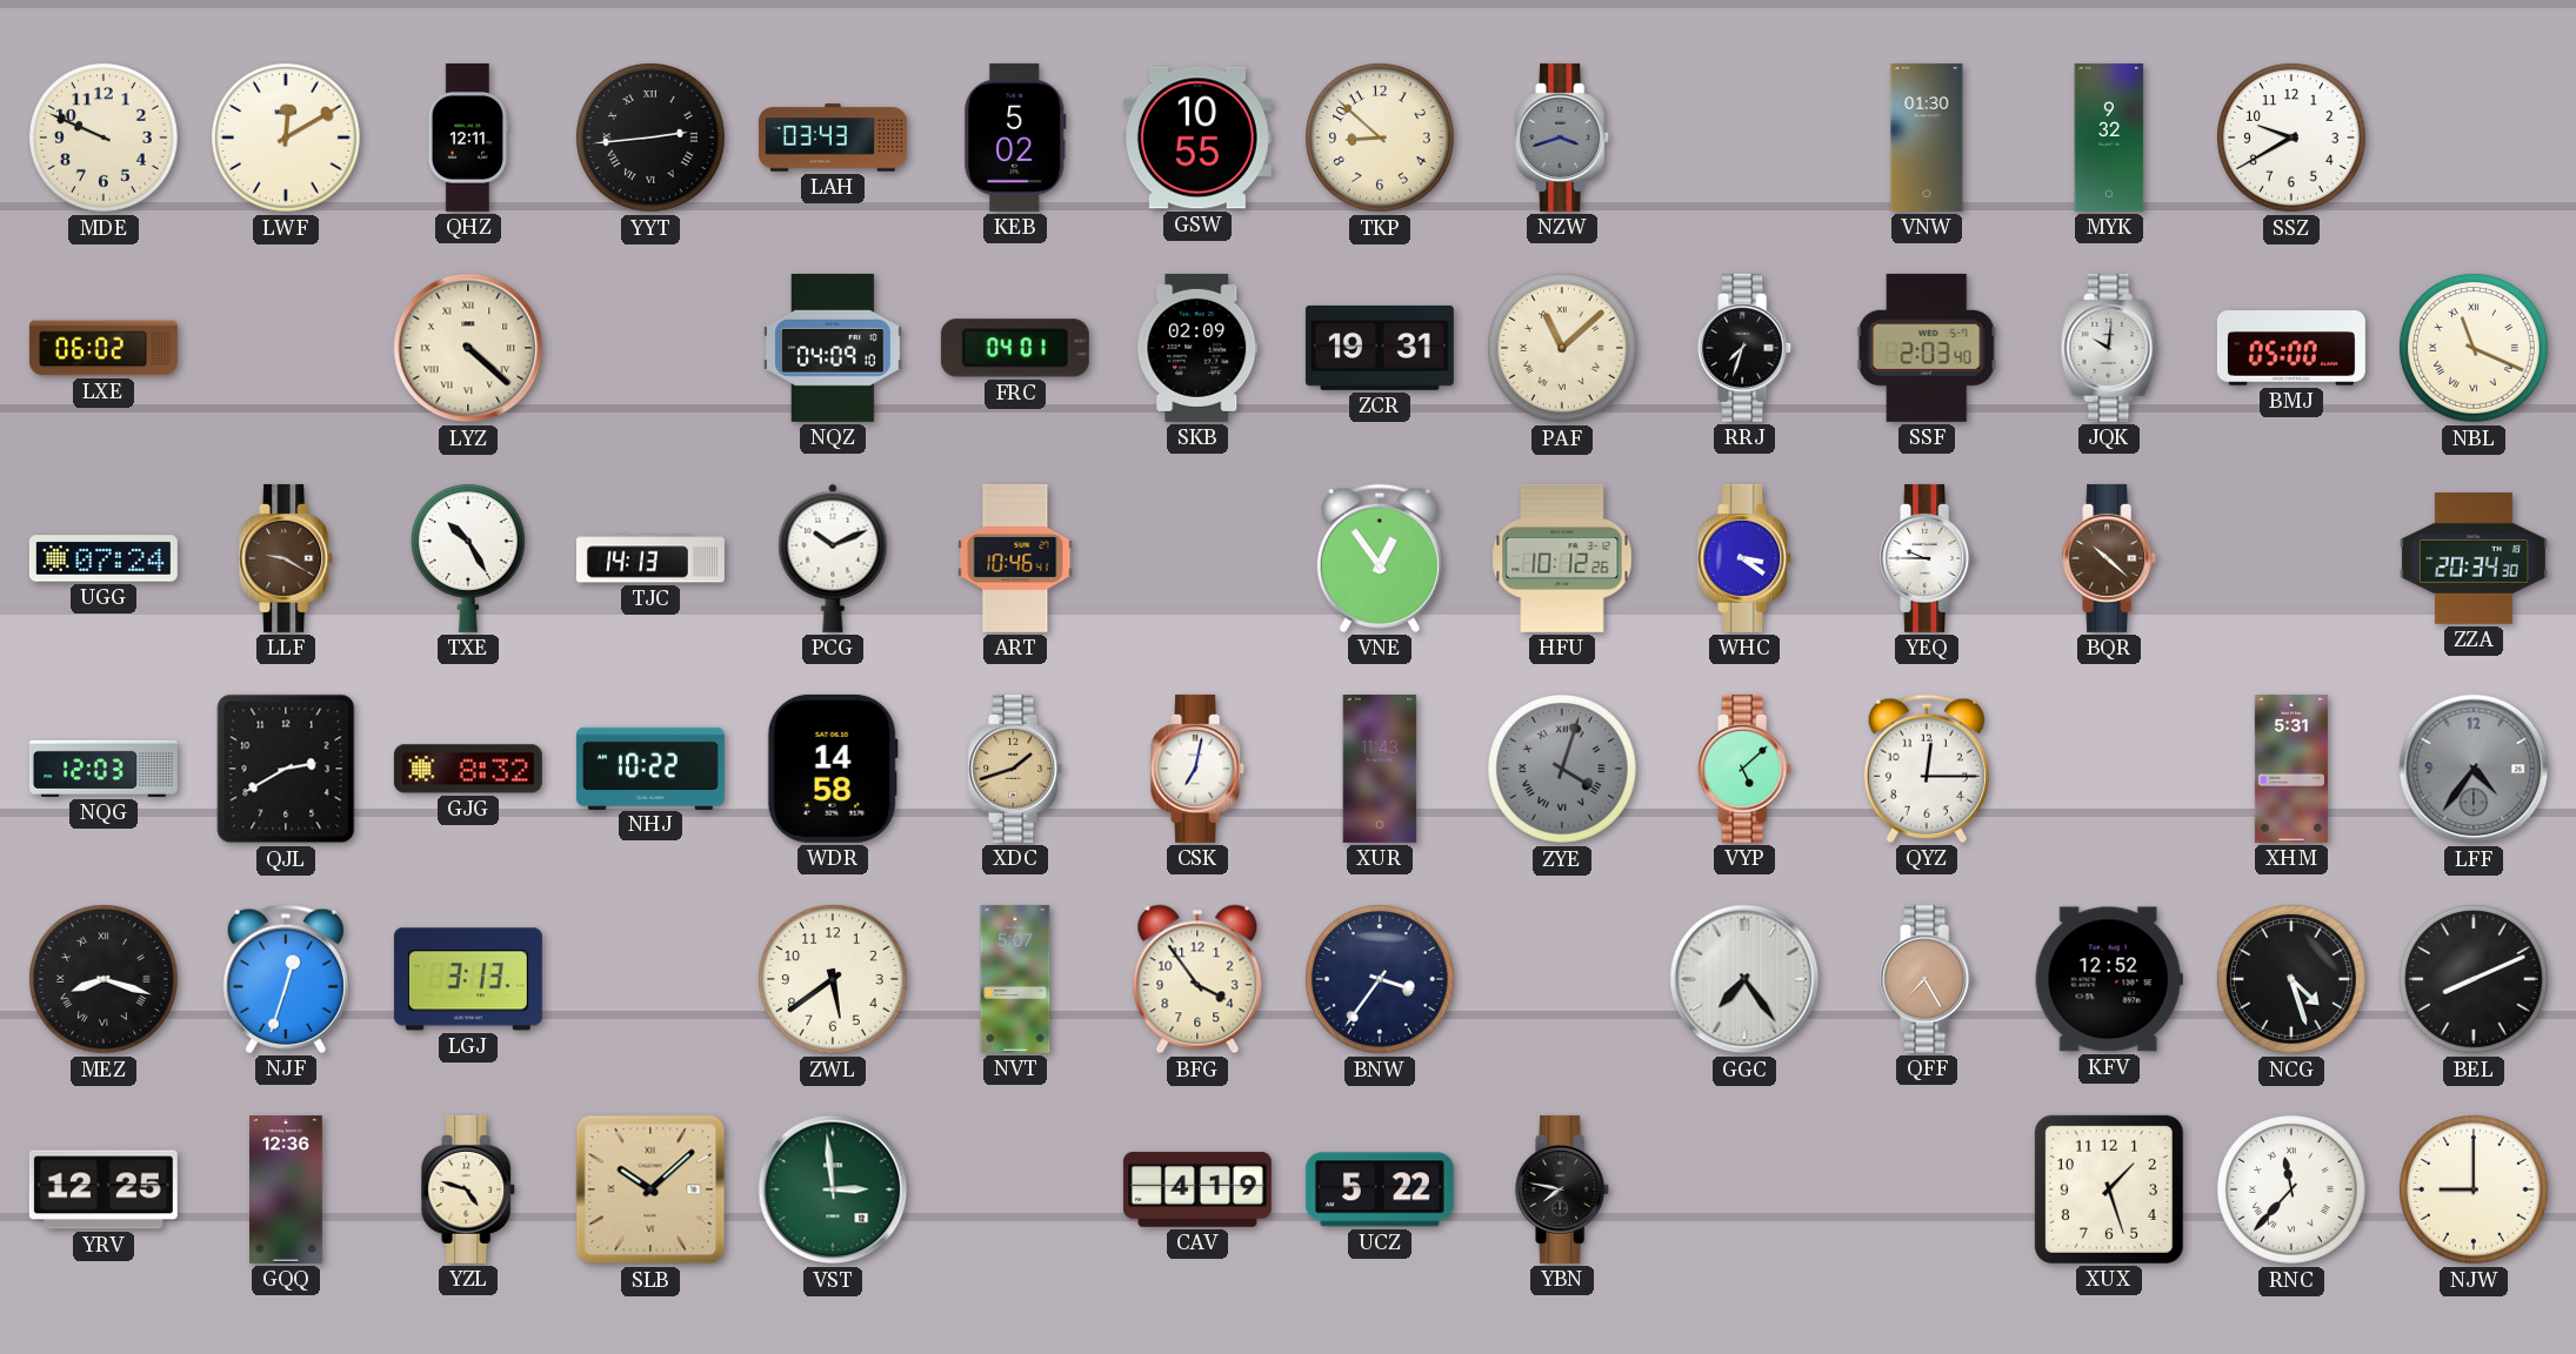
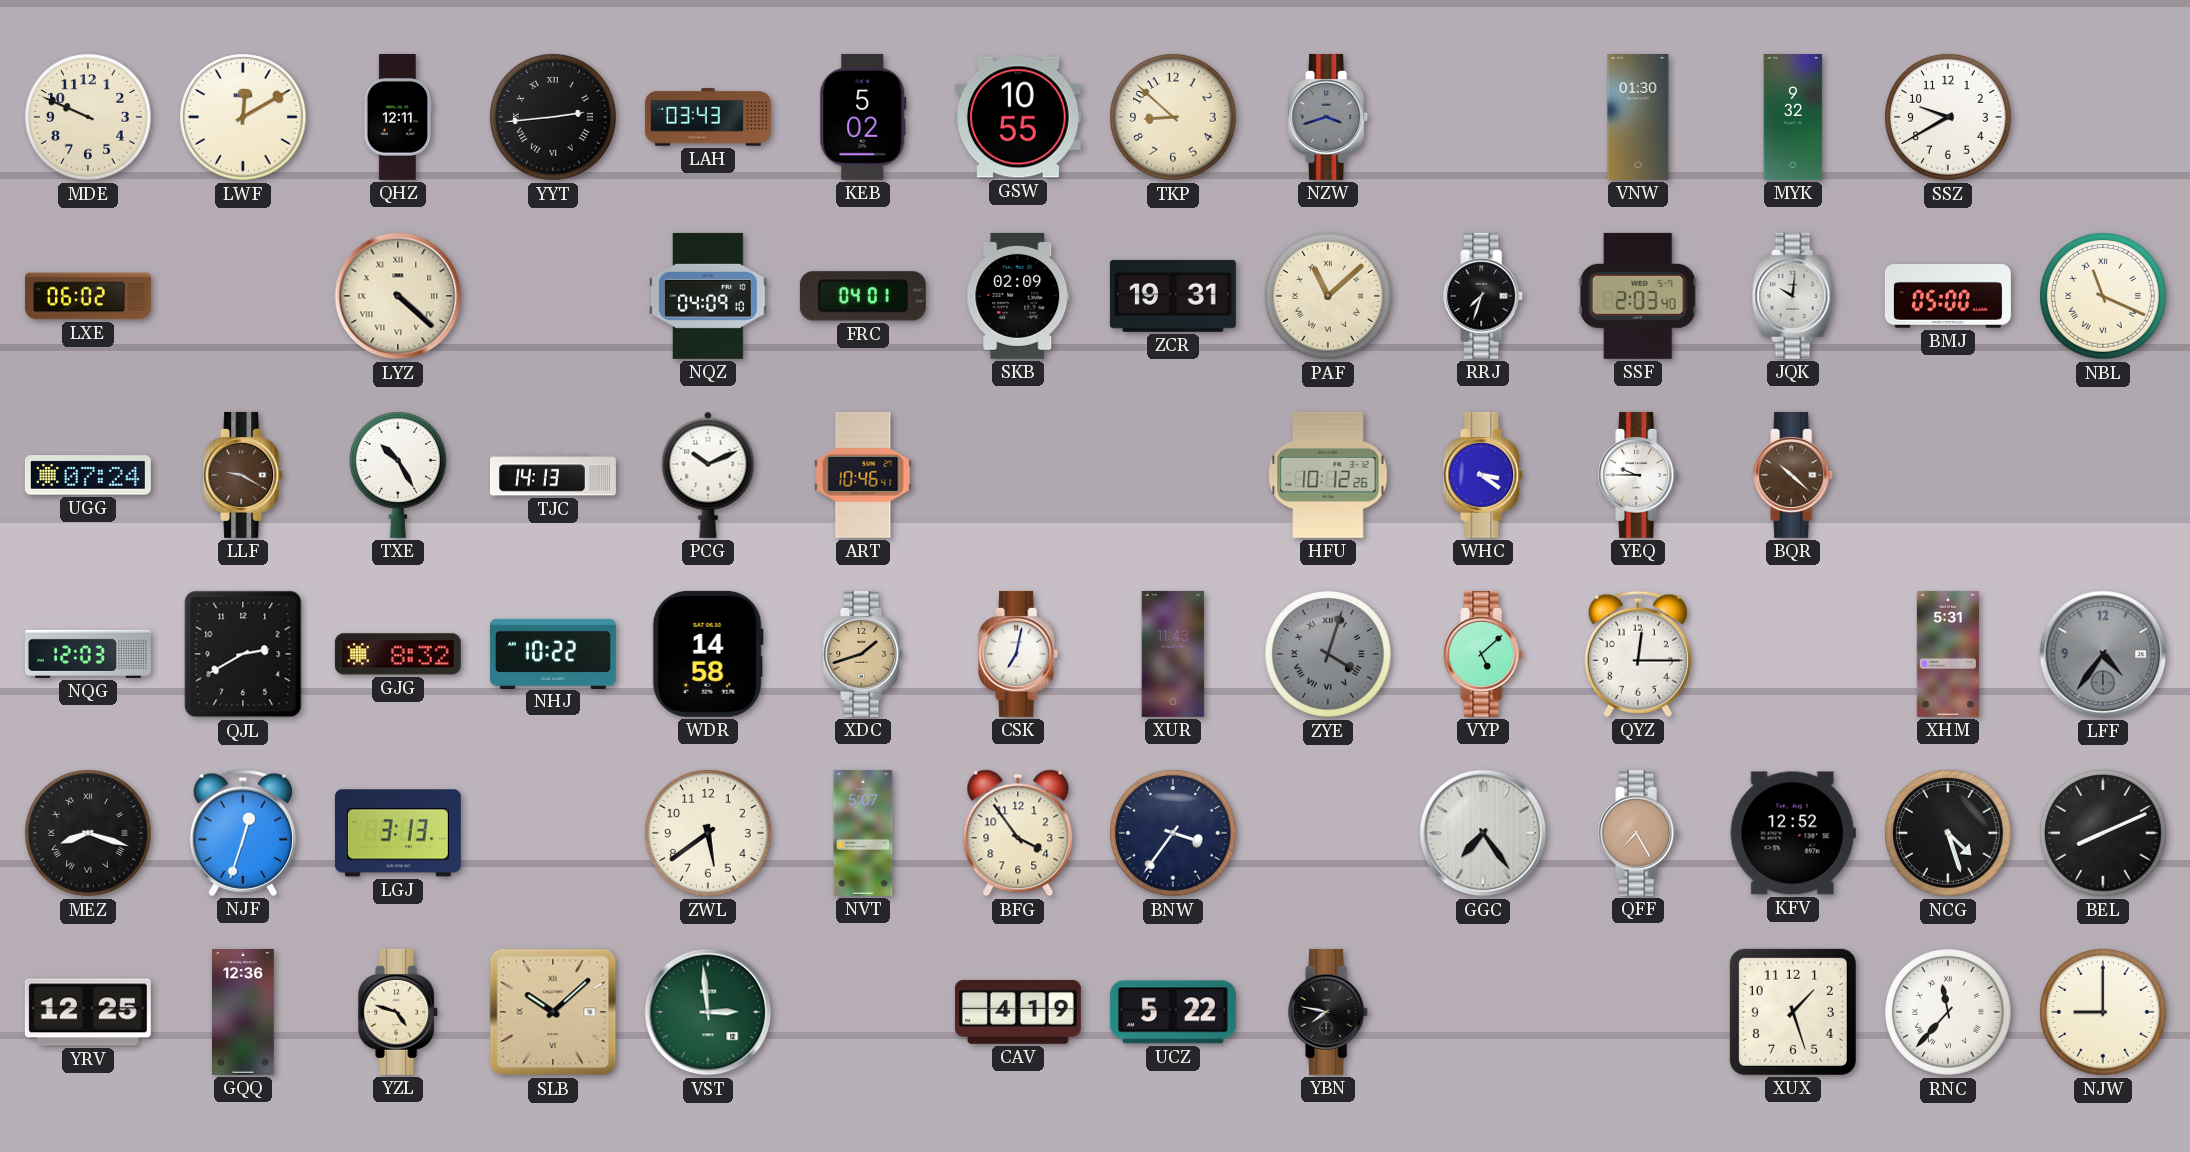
VNE: 12:54 -> none (1380, 558)
ZZA: 20:34 -> none (2474, 559)
